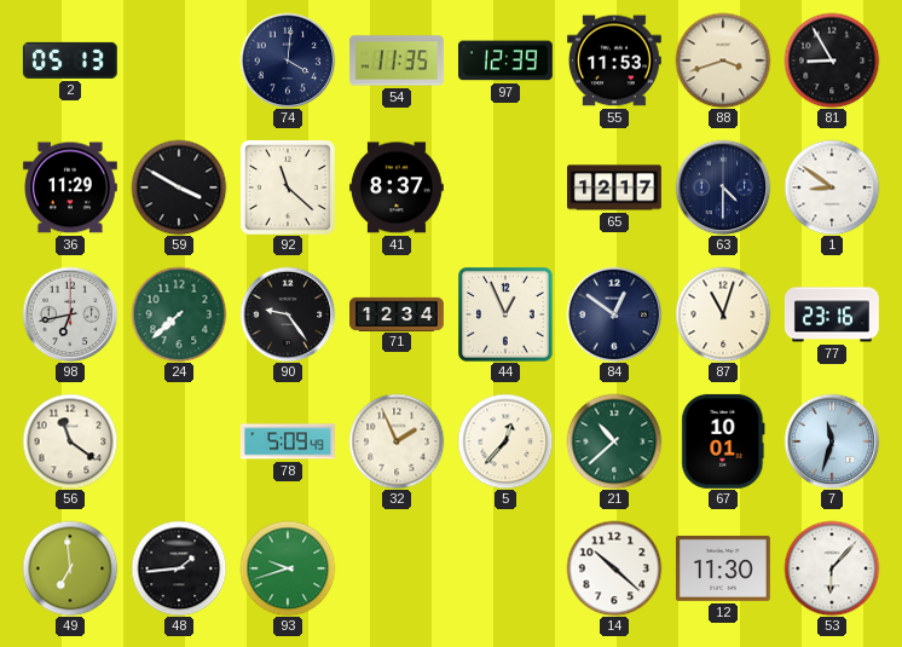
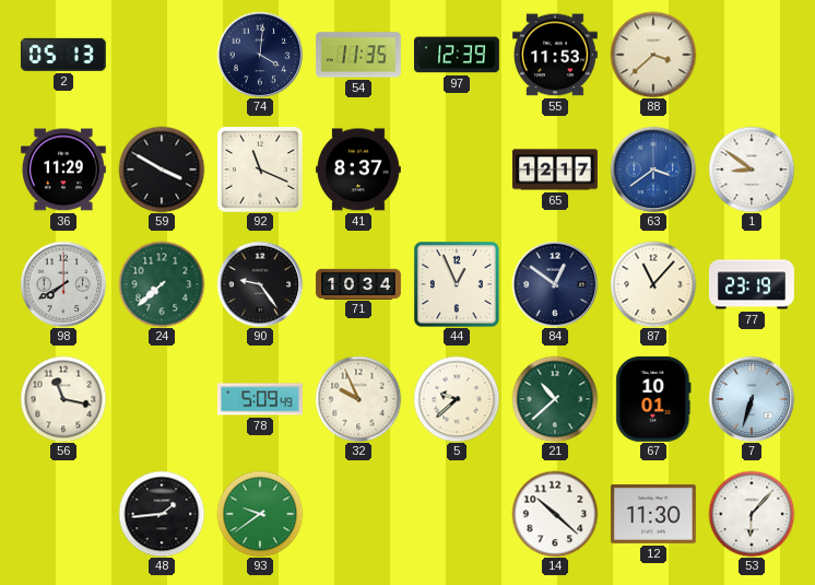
88: 3:42 -> 3:38 (653, 55)
81: 8:55 -> none (832, 60)
92: 11:22 -> 11:19 (260, 169)
63: 4:30 -> 3:39 (653, 169)
63 dial: navy -> blue (653, 169)
98: 6:43 -> 7:40 (63, 284)
71: 12:34 -> 10:34 (359, 283)
87: 11:03 -> 11:07 (653, 284)
77: 23:16 -> 23:19 (752, 284)
56: 11:21 -> 11:17 (63, 399)
32: 1:56 -> 9:56 (358, 399)
5: 12:37 -> 9:38 (457, 399)
7: 11:33 -> 6:33 (752, 399)
49: 6:59 -> none (70, 568)
93: 9:42 -> 9:39 (260, 514)
